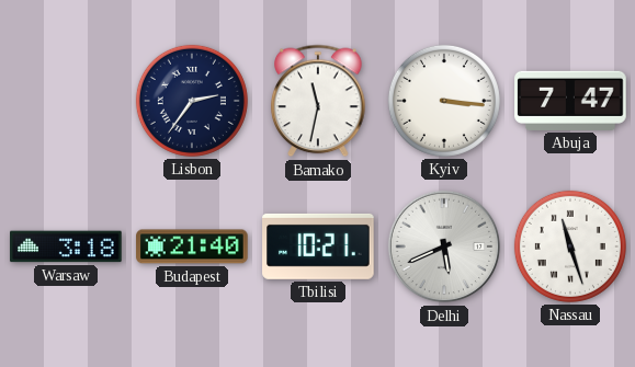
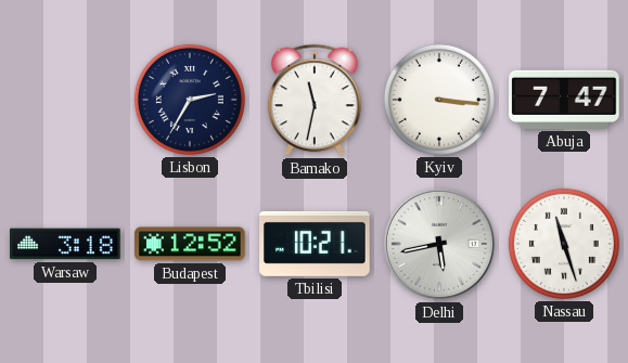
Lisbon: 2:36 -> 2:35 (190, 100)
Budapest: 21:40 -> 12:52 (190, 244)
Delhi: 5:41 -> 5:43 (439, 244)
